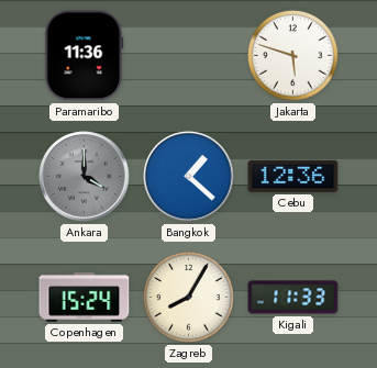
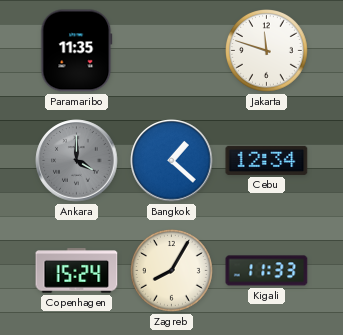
Paramaribo: 11:36 -> 11:35 (77, 51)
Jakarta: 5:48 -> 11:48 (267, 51)
Cebu: 12:36 -> 12:34 (267, 160)
